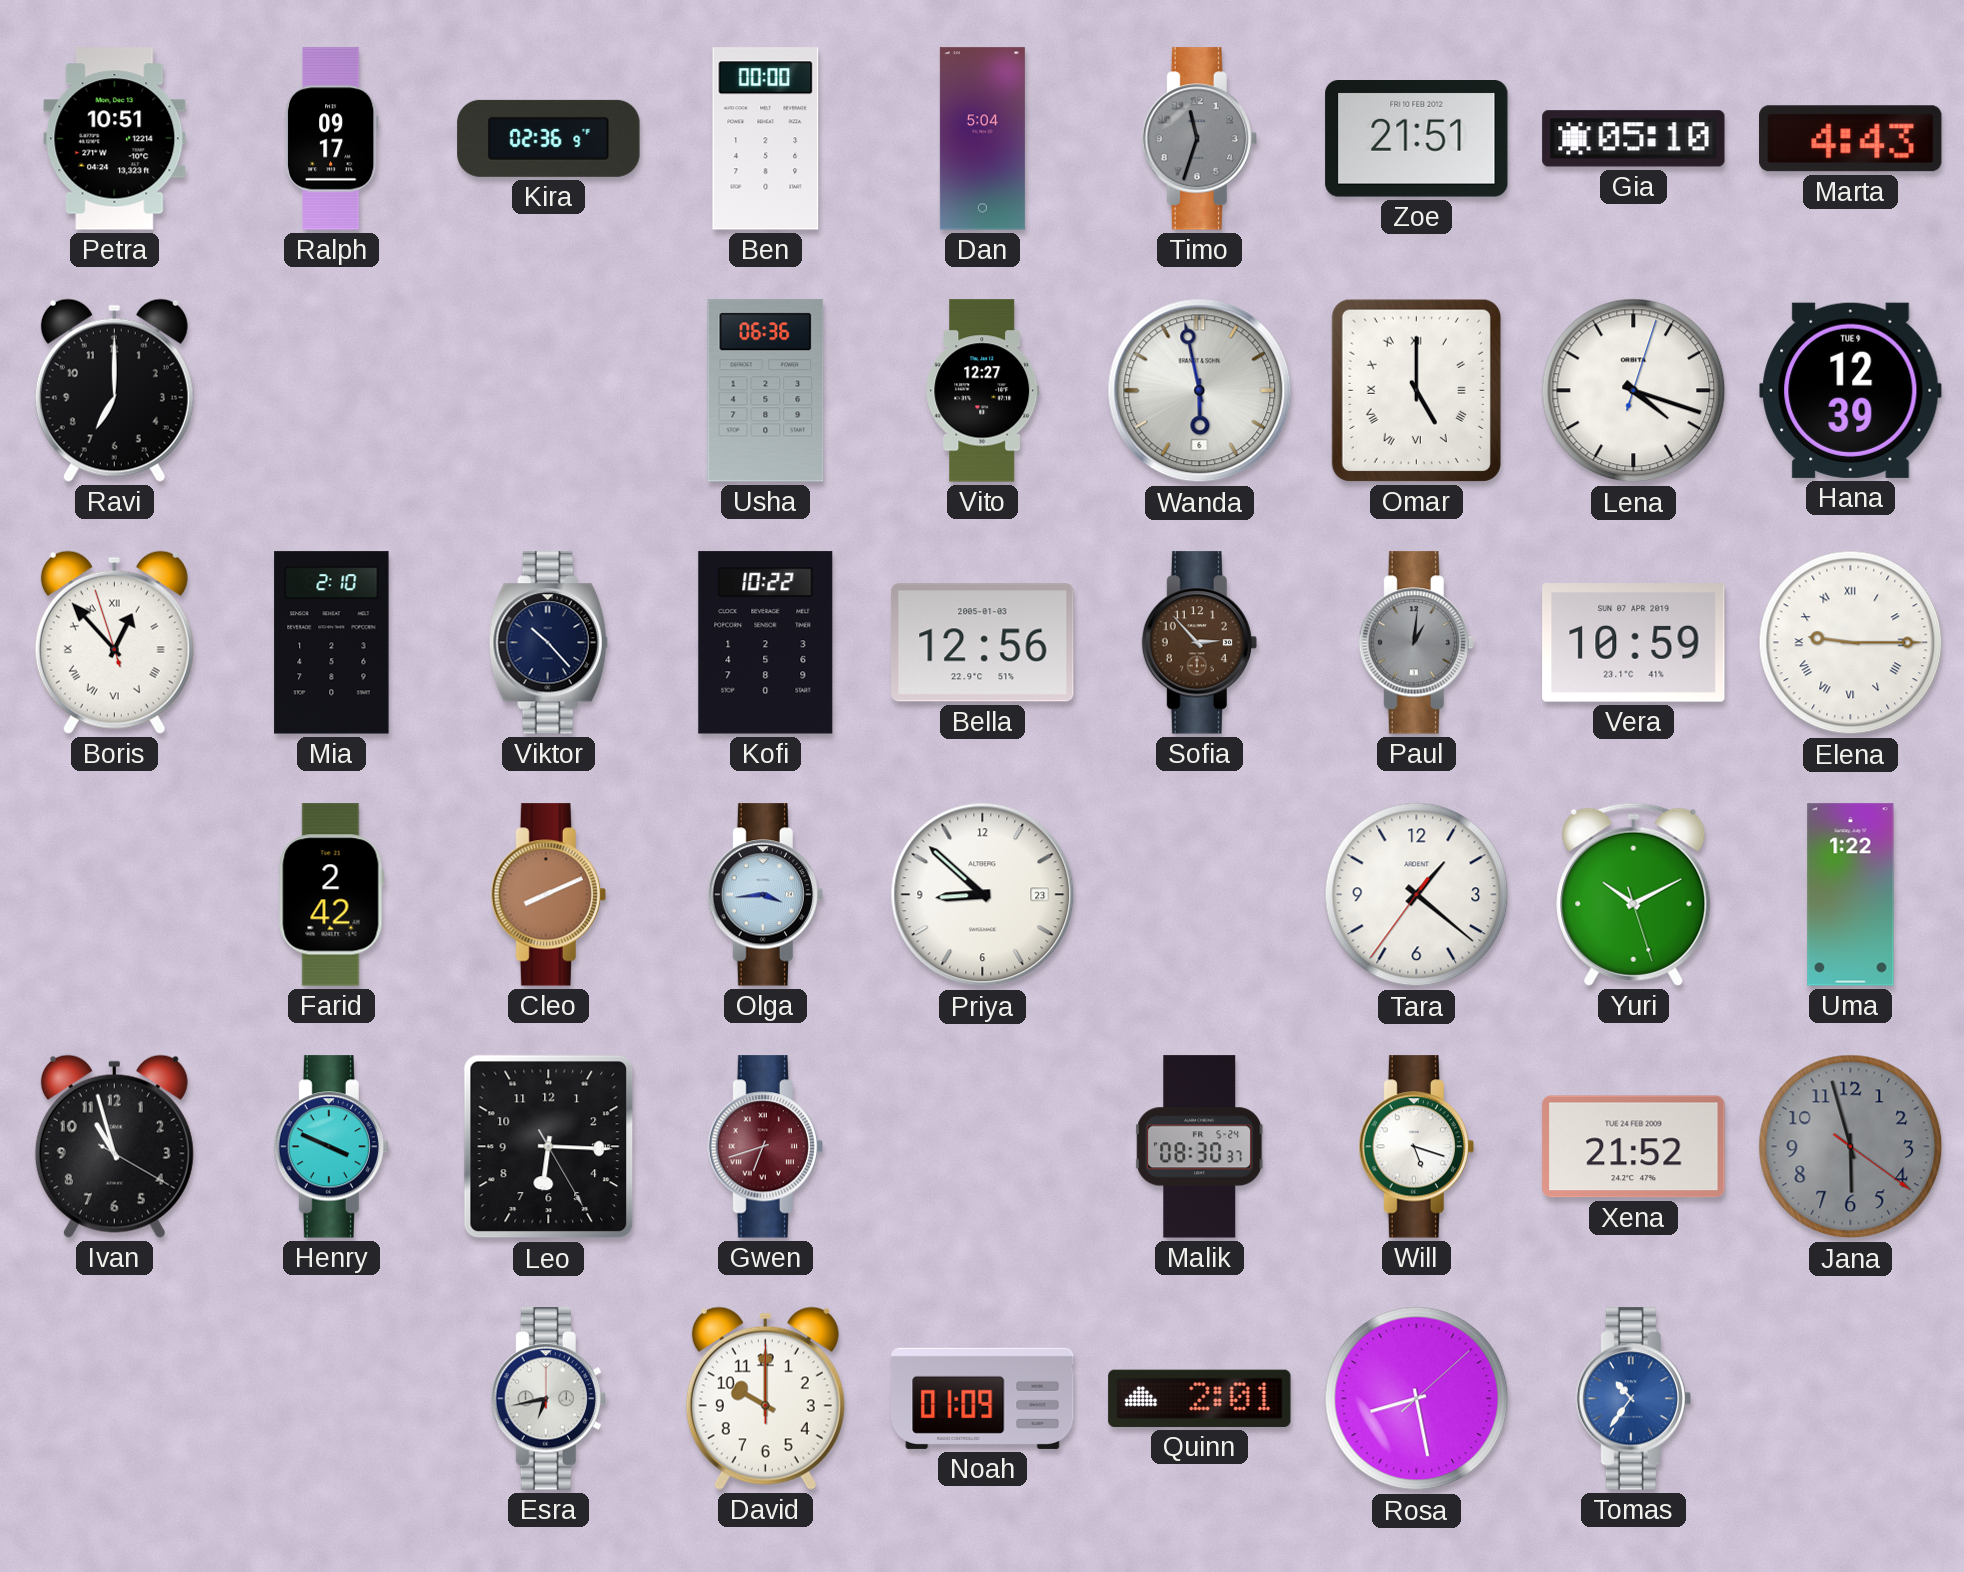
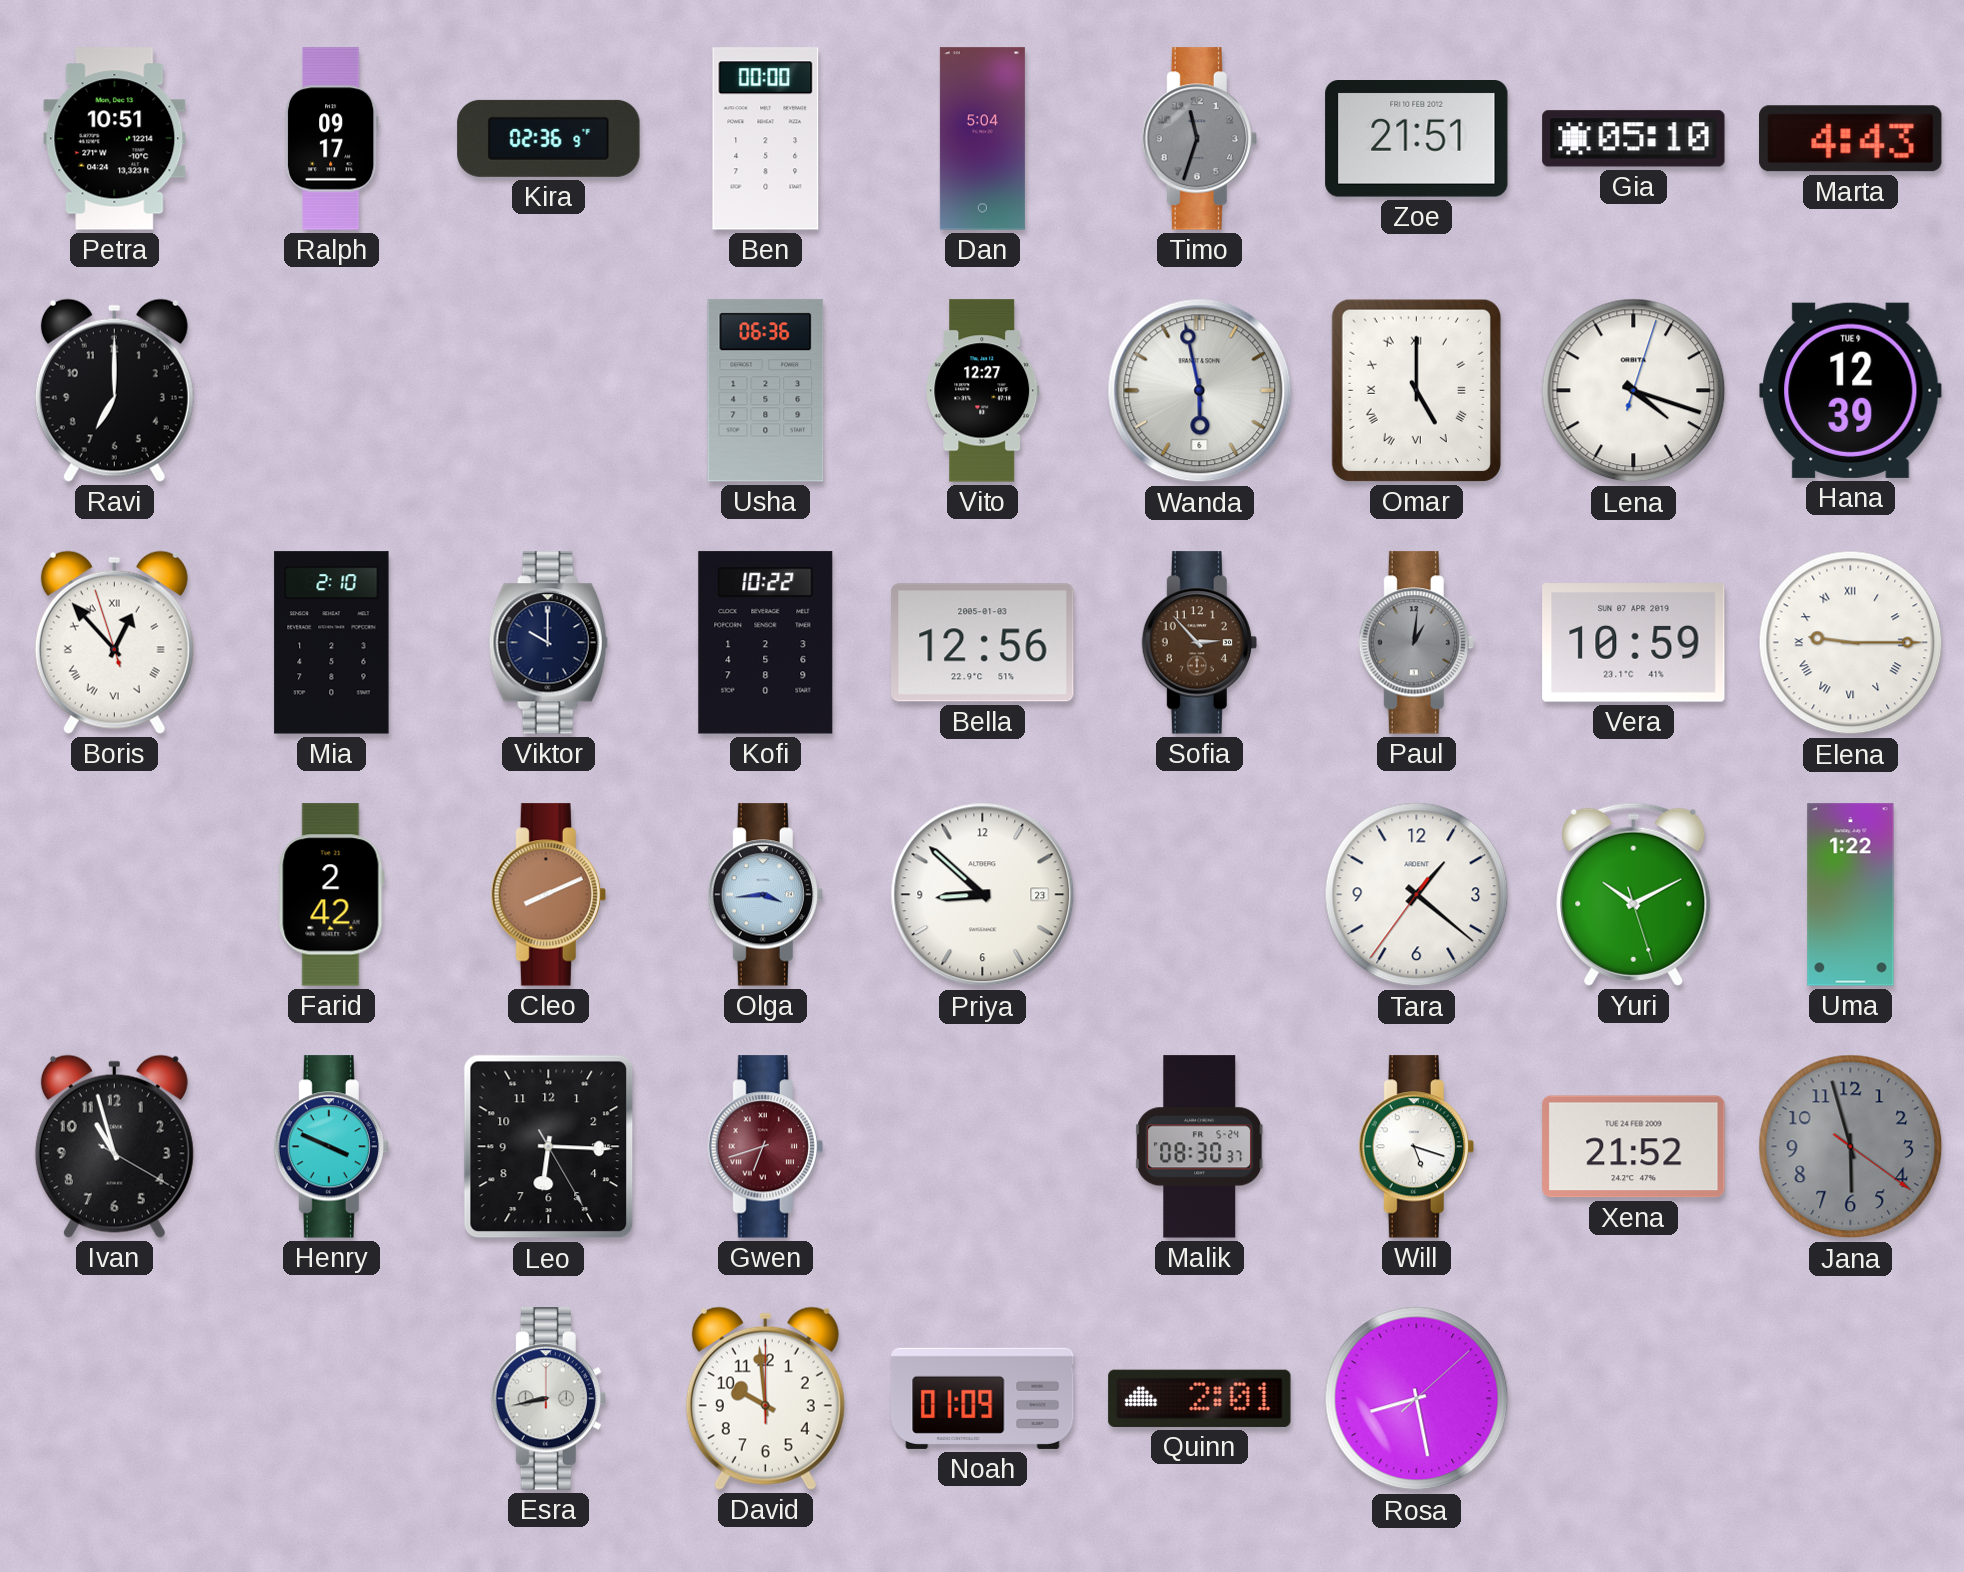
Viktor: 10:23 -> 10:00 (548, 643)
Esra: 6:43 -> 8:43 (548, 1399)
David: 10:00 -> 9:59 (765, 1398)
Tomas: 10:36 -> none (1633, 1399)
